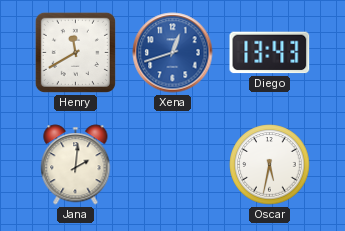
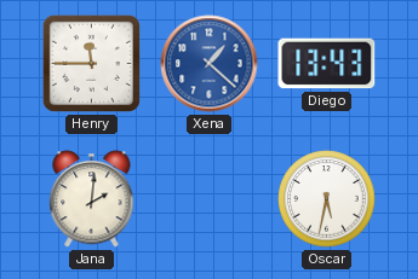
Henry: 11:40 -> 11:45 (91, 63)
Xena: 12:42 -> 1:22 (210, 64)
